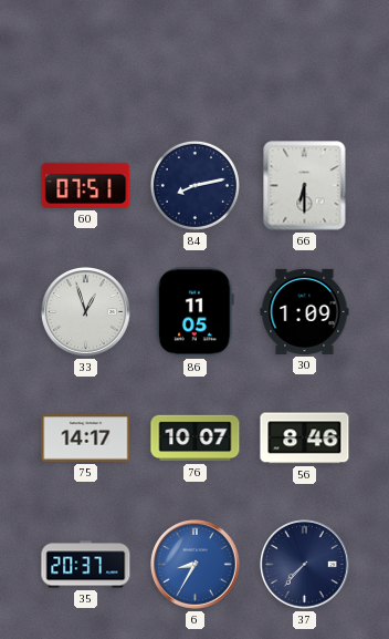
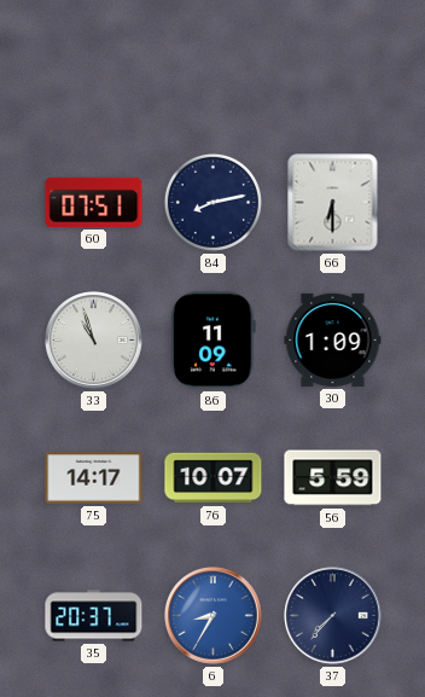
33: 12:57 -> 10:57 (94, 341)
86: 11:05 -> 11:09 (214, 341)
56: 8:46 -> 5:59 (333, 478)
